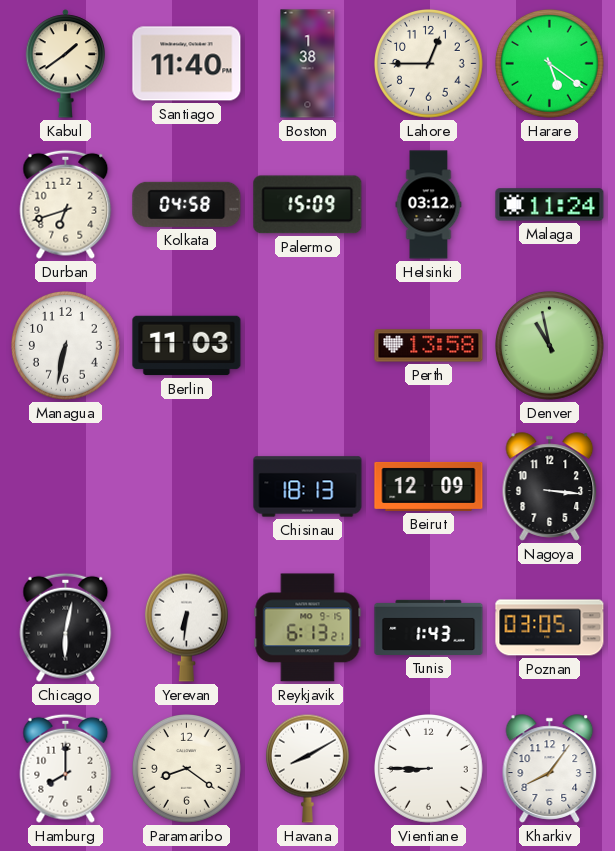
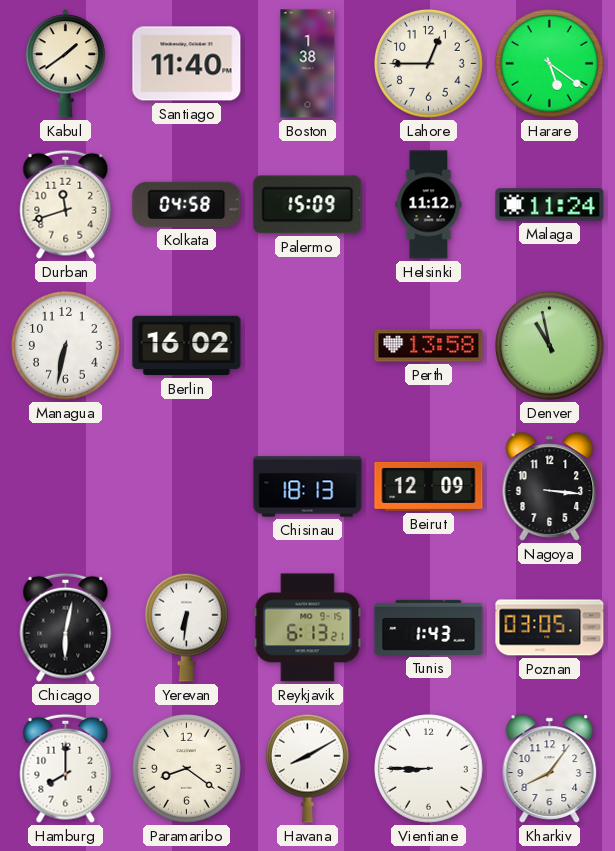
Durban: 6:42 -> 11:42 (66, 204)
Helsinki: 03:12 -> 11:12 (429, 205)
Berlin: 11:03 -> 16:02 (187, 346)
